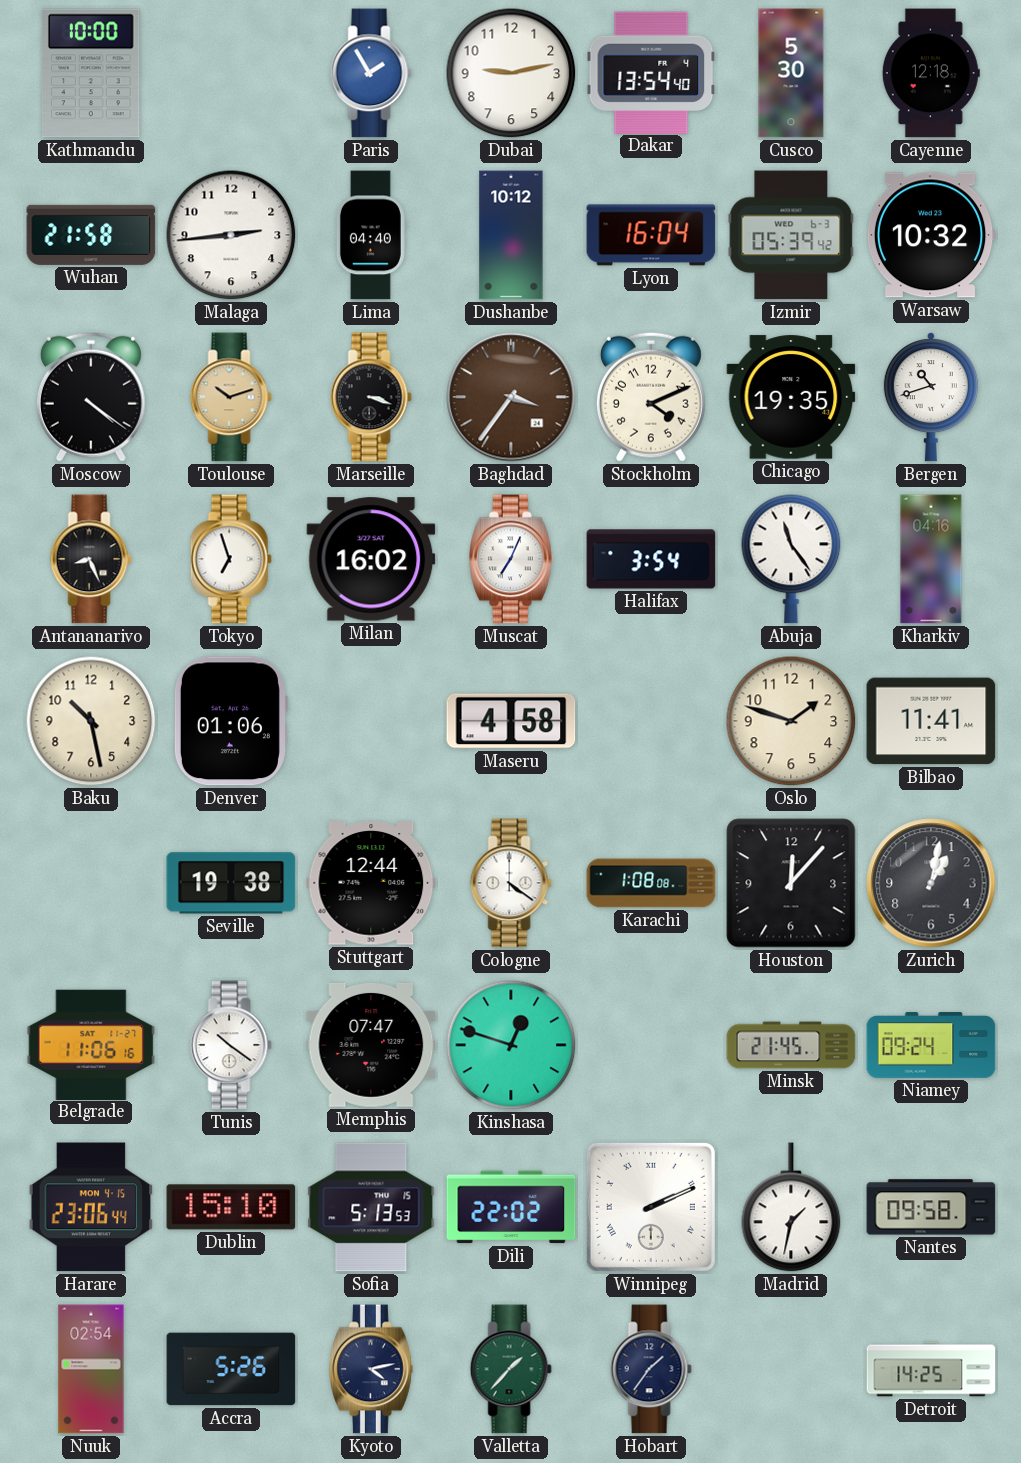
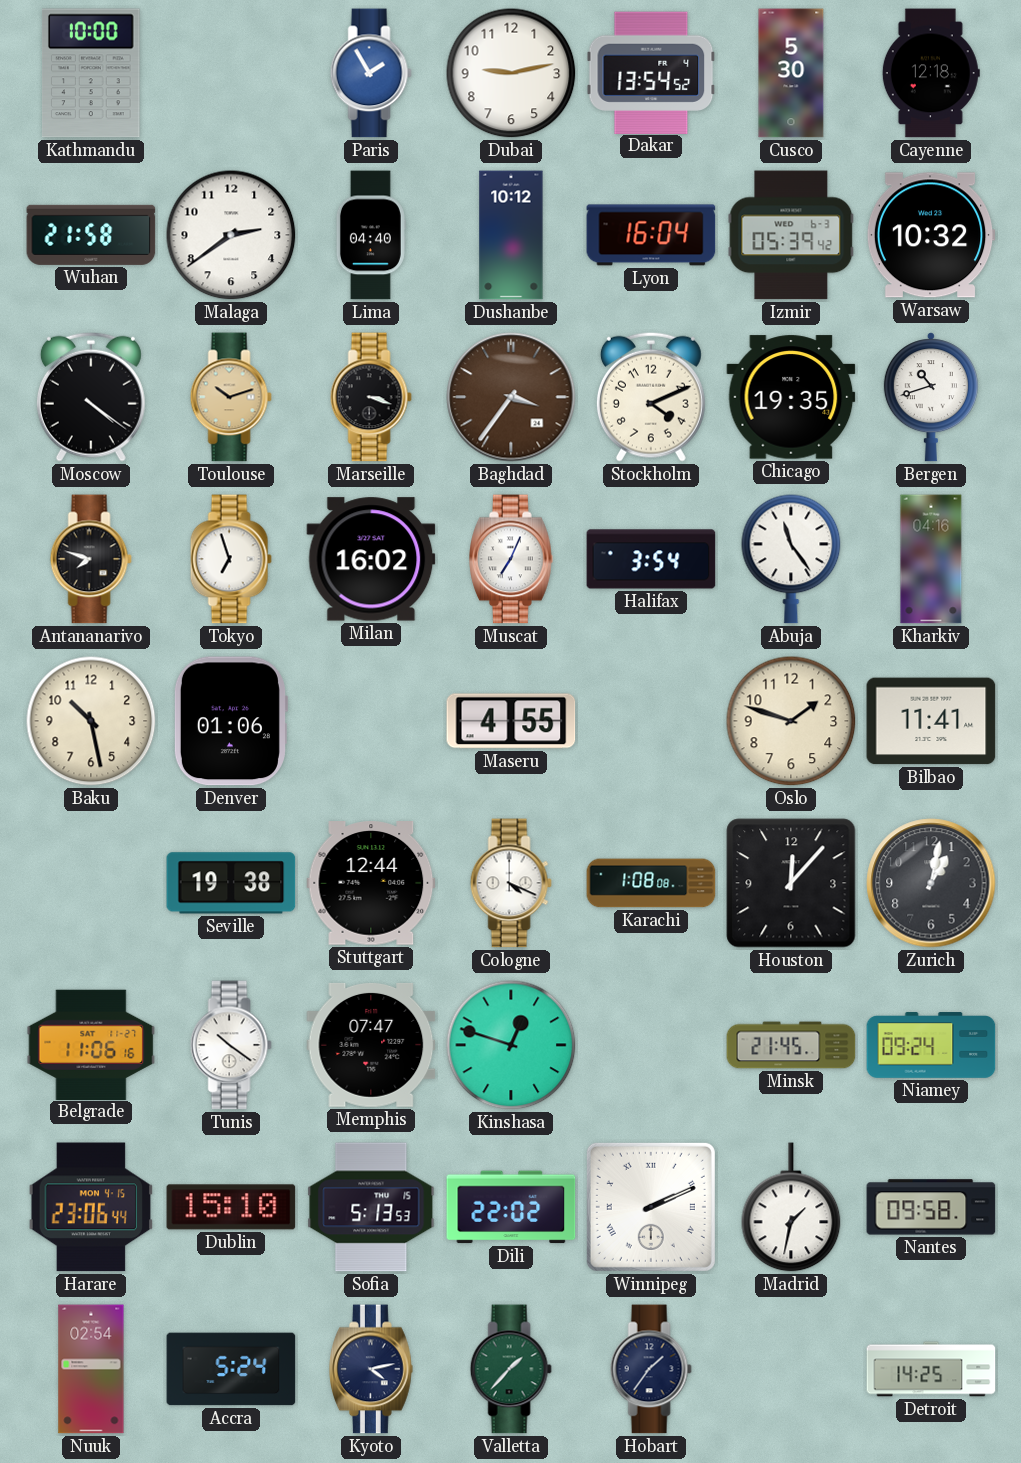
Dakar: 13:54:40 -> 13:54:52 (651, 72)
Malaga: 2:44 -> 2:39 (231, 235)
Antananarivo: 8:26 -> 7:48 (91, 559)
Maseru: 4:58 -> 4:55 (511, 721)
Cologne: 4:21 -> 4:19 (511, 883)
Accra: 5:26 -> 5:24 (231, 1369)
